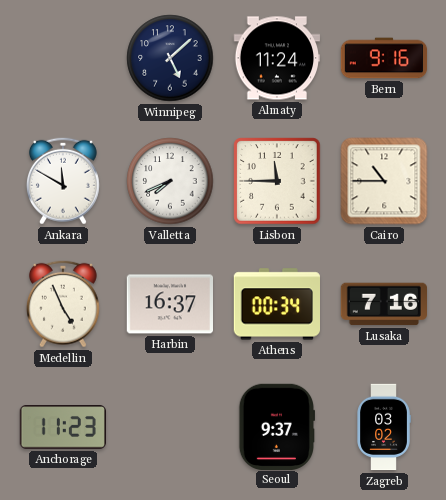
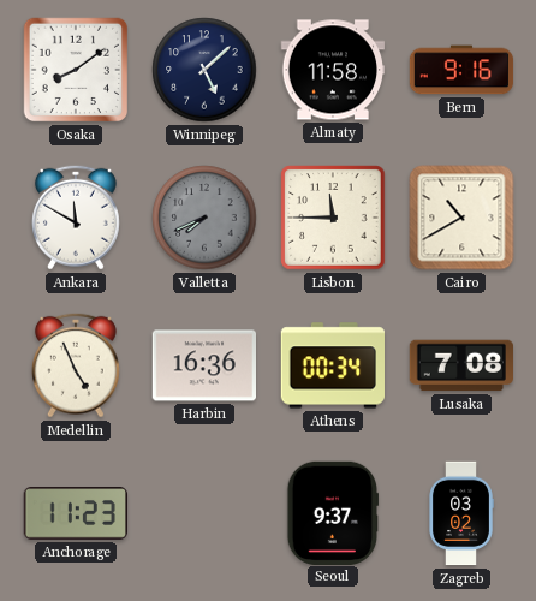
Osaka: none -> 8:09 (76, 70)
Almaty: 11:24 -> 11:58 (332, 70)
Valletta dial: white -> grey (204, 218)
Cairo: 10:45 -> 10:40 (461, 218)
Harbin: 16:37 -> 16:36 (203, 365)
Lusaka: 7:16 -> 7:08 (460, 365)
